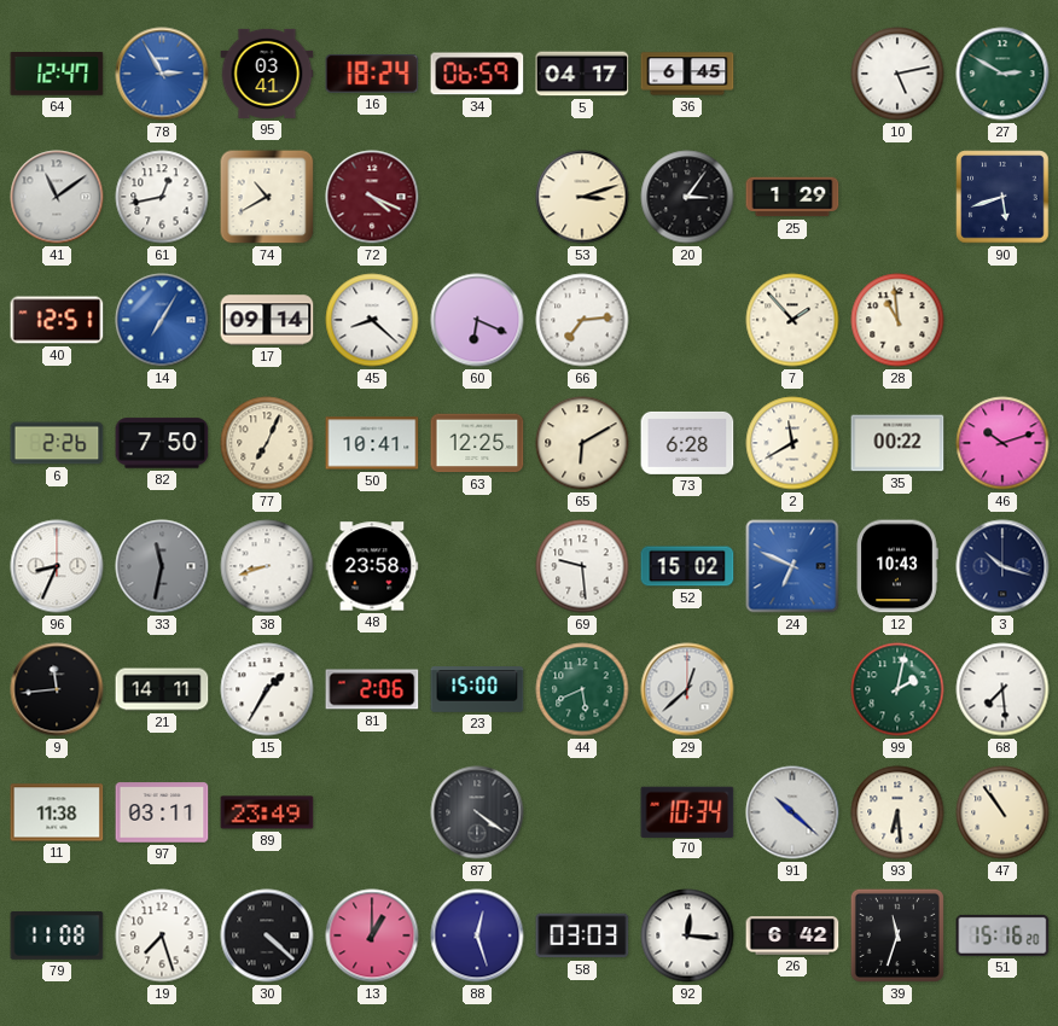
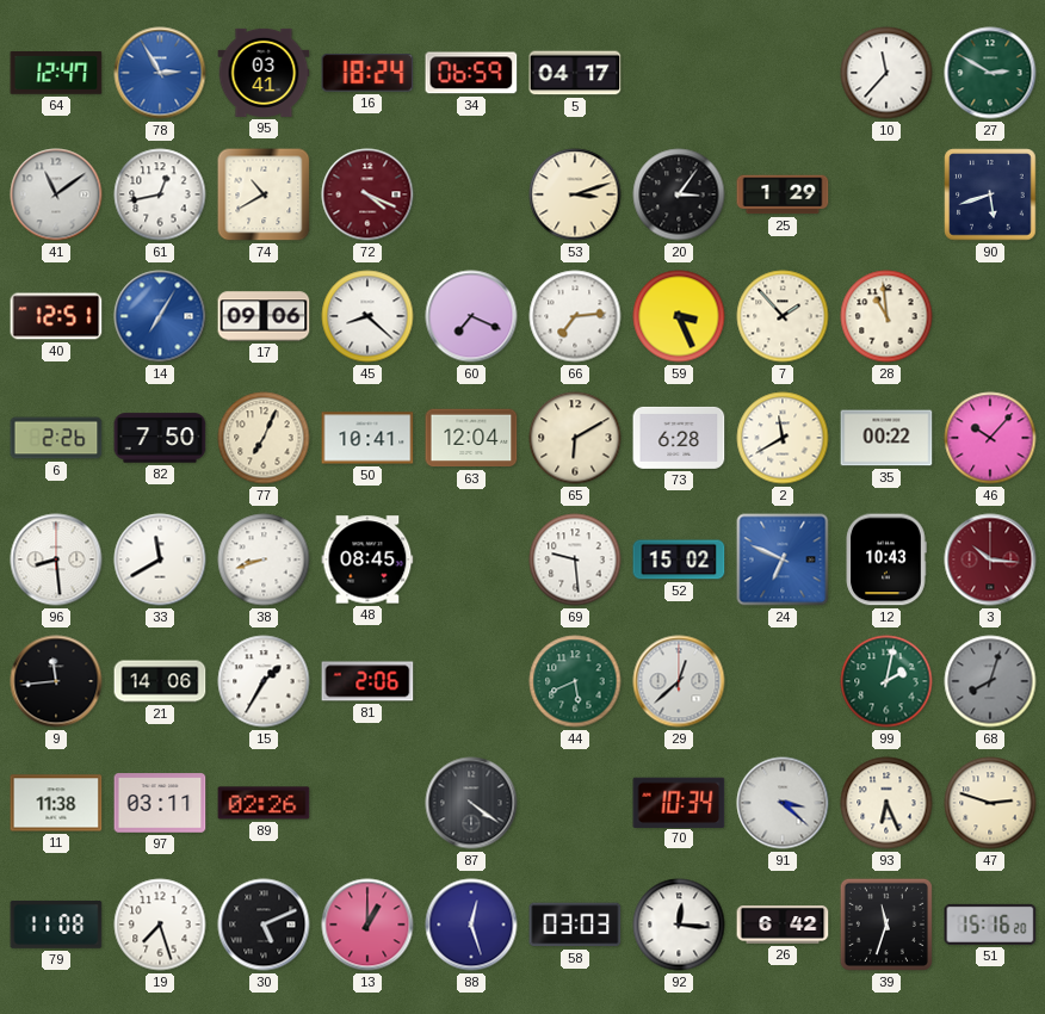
36: 6:45 -> none (687, 74)
10: 5:13 -> 11:37 (886, 73)
17: 09:14 -> 09:06 (264, 316)
60: 6:19 -> 7:19 (471, 316)
59: none -> 3:26 (679, 316)
63: 12:25 -> 12:04 (471, 438)
46: 10:12 -> 10:07 (990, 438)
96: 8:34 -> 8:29 (56, 559)
33: 11:32 -> 11:40 (160, 559)
33 dial: grey -> white (160, 559)
48: 23:58 -> 08:45 (367, 559)
3: 10:18 -> 10:16 (990, 559)
3 dial: navy -> burgundy (990, 559)
21: 14:11 -> 14:06 (160, 681)
23: 15:00 -> none (477, 690)
68: 7:29 -> 8:03 (990, 681)
68 dial: white -> grey (990, 681)
89: 23:49 -> 02:26 (264, 803)
91: 10:22 -> 3:22 (783, 803)
93: 6:29 -> 6:26 (886, 803)
47: 10:54 -> 2:48 (990, 803)
30: 4:22 -> 5:11 (264, 925)
